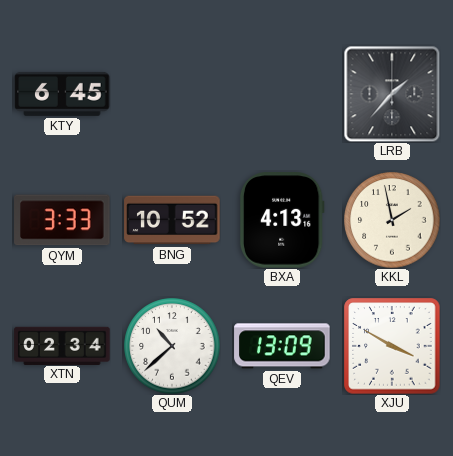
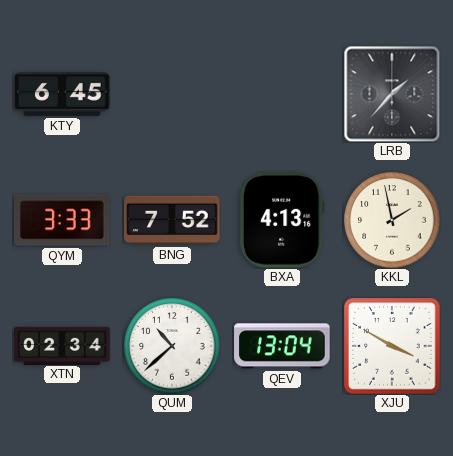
BNG: 10:52 -> 7:52 (172, 220)
QEV: 13:09 -> 13:04 (282, 346)
